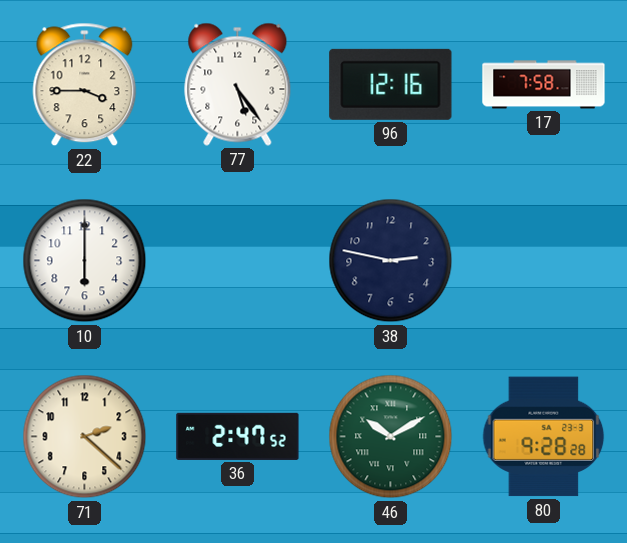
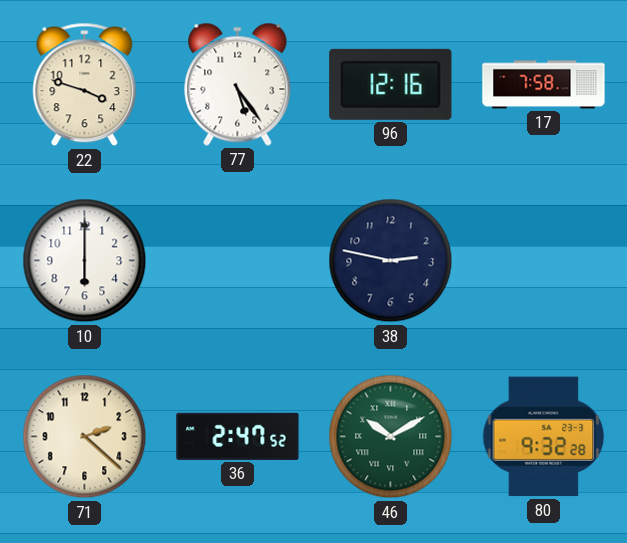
22: 3:45 -> 3:48 (85, 85)
80: 9:28 -> 9:32 (544, 437)
